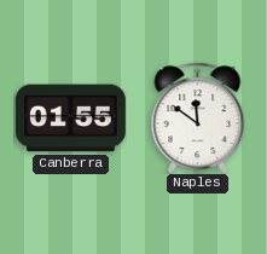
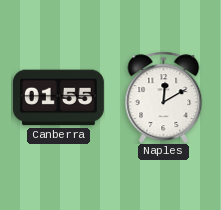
Naples: 11:51 -> 12:10 (164, 97)
